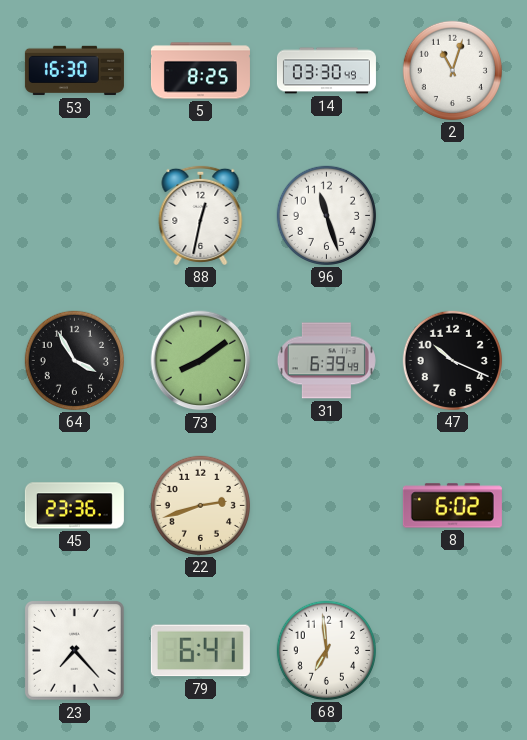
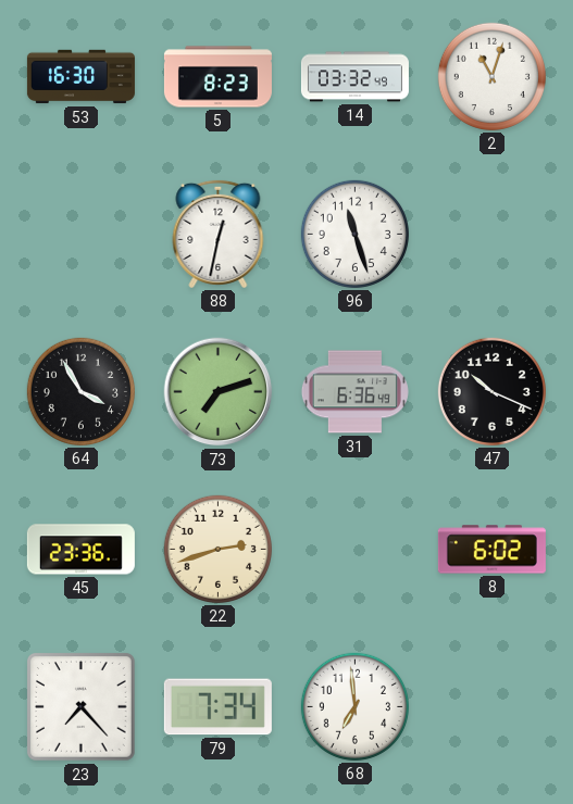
5: 8:25 -> 8:23 (217, 77)
14: 03:30 -> 03:32 (354, 77)
73: 8:09 -> 7:12 (219, 392)
31: 6:39 -> 6:36 (354, 392)
79: 6:41 -> 7:34 (217, 707)
